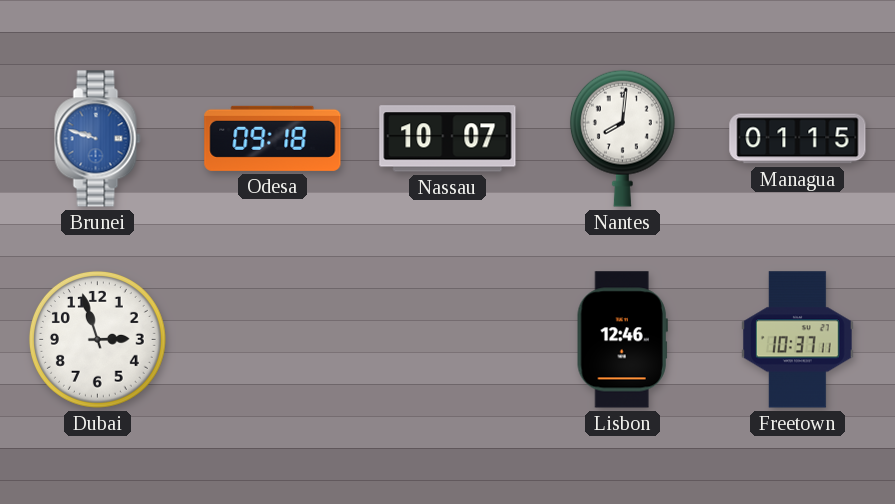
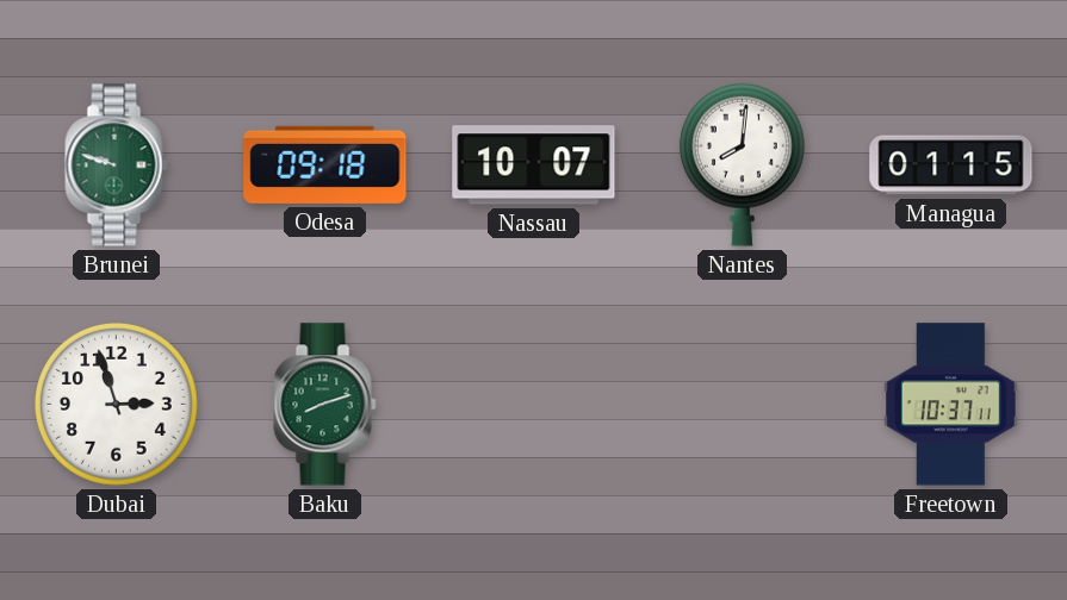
Brunei dial: blue -> green (117, 165)
Baku: none -> 8:12 (325, 405)
Lisbon: 12:46 -> none (622, 340)
